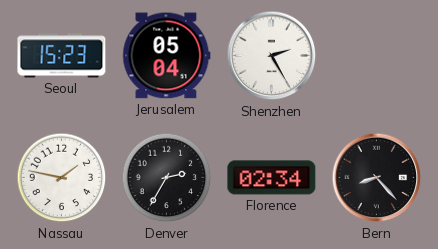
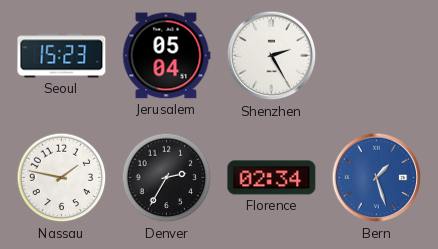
Bern: 8:23 -> 1:27 (377, 178)
Bern dial: black -> blue (377, 178)
